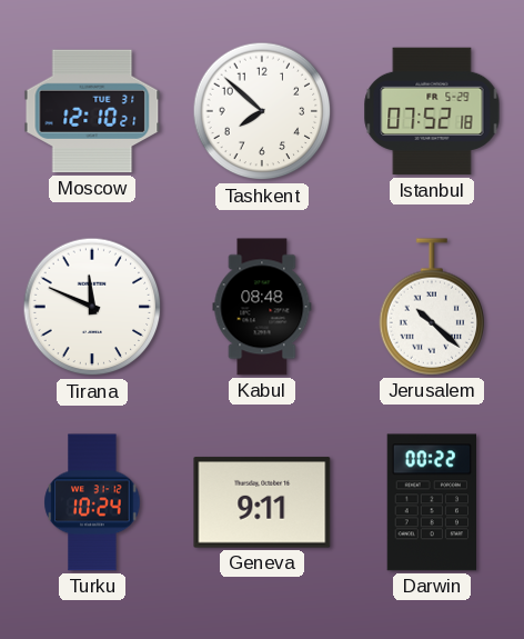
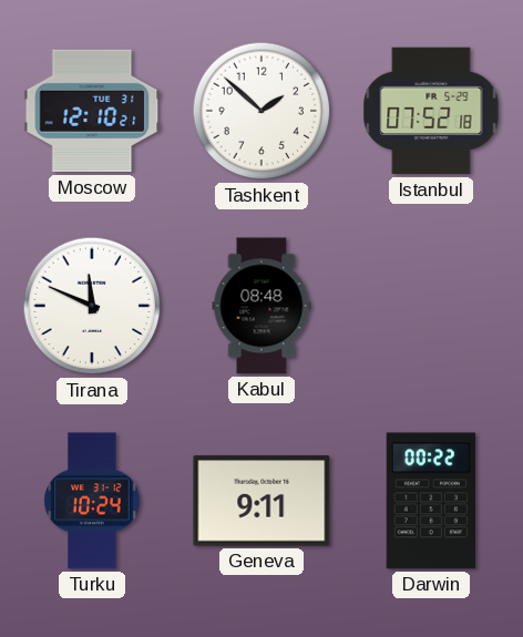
Tashkent: 7:52 -> 1:52 (261, 111)
Jerusalem: 10:22 -> none (432, 307)
